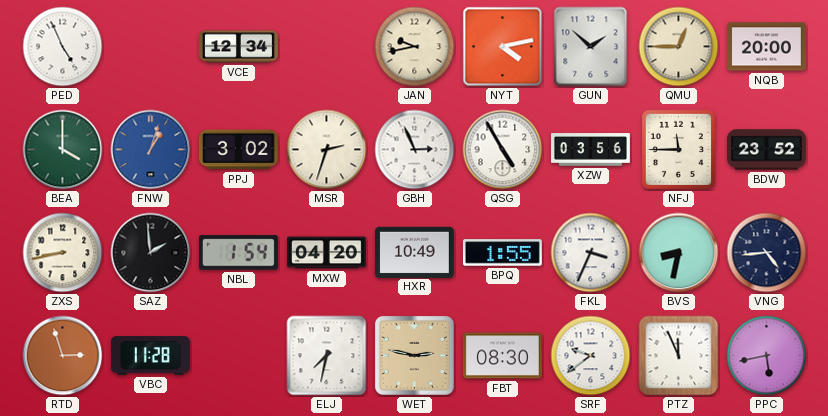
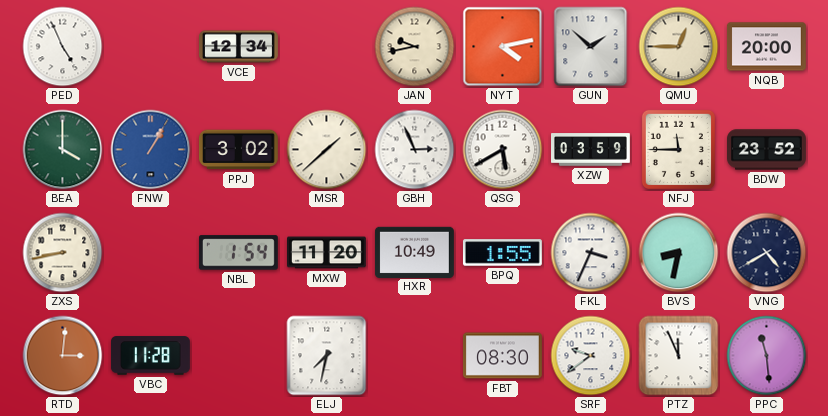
FNW: 1:03 -> 1:05 (151, 150)
MSR: 2:33 -> 1:38 (327, 150)
QSG: 4:55 -> 5:40 (503, 150)
XZW: 03:56 -> 03:59 (591, 150)
SAZ: 1:59 -> none (151, 253)
MXW: 04:20 -> 11:20 (327, 253)
VNG: 4:44 -> 4:40 (767, 253)
RTD: 2:57 -> 3:01 (63, 356)
WET: 2:47 -> none (414, 355)
PPC: 5:43 -> 11:29 (767, 356)
